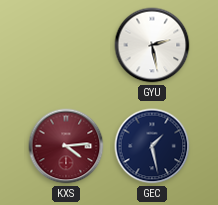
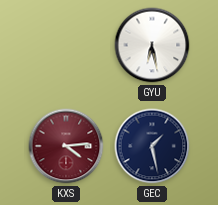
GYU: 2:28 -> 6:28 (152, 45)
